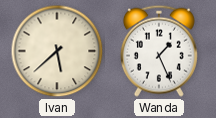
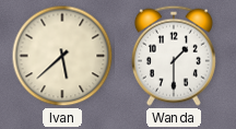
Wanda: 1:26 -> 1:30 (174, 56)
